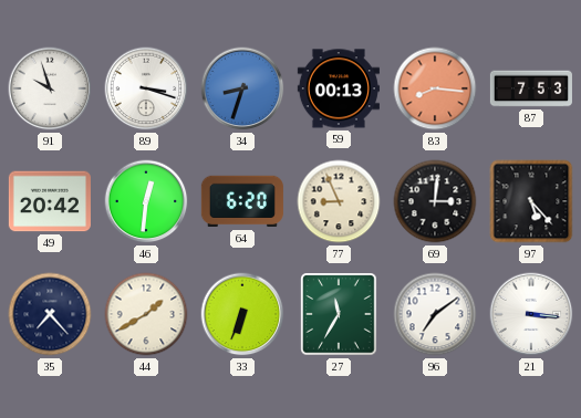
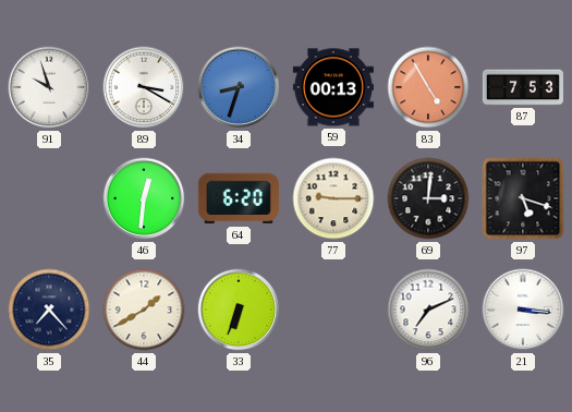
89: 3:18 -> 3:20 (144, 87)
83: 8:16 -> 4:55 (428, 87)
49: 20:42 -> none (50, 201)
77: 8:56 -> 9:15 (333, 198)
97: 5:23 -> 5:18 (523, 198)
27: 11:35 -> none (339, 314)
96: 7:09 -> 7:11 (428, 310)
